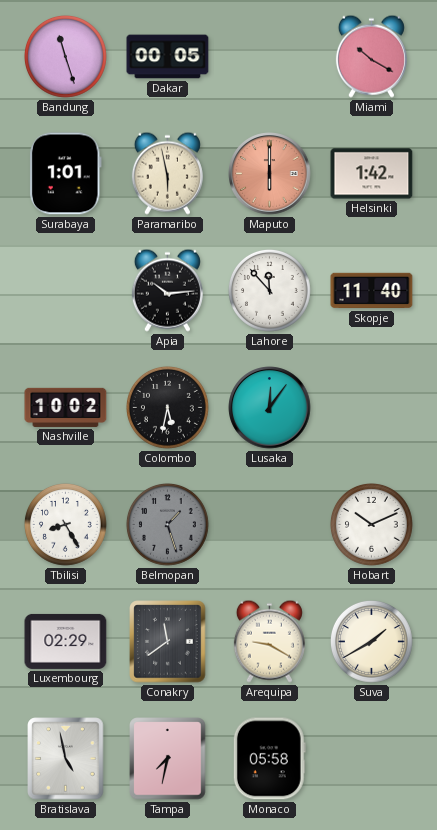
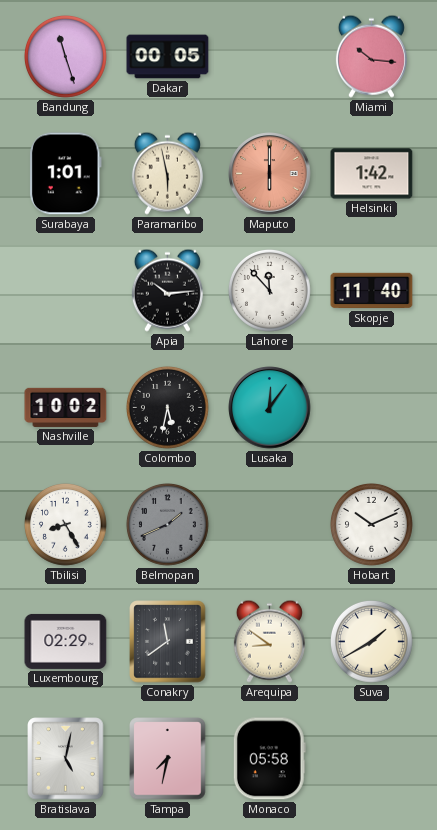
Miami: 10:20 -> 10:16 (371, 56)
Belmopan: 1:27 -> 1:41 (168, 525)
Arequipa: 9:20 -> 8:51 (269, 641)
Bratislava: 4:58 -> 5:02 (66, 759)
